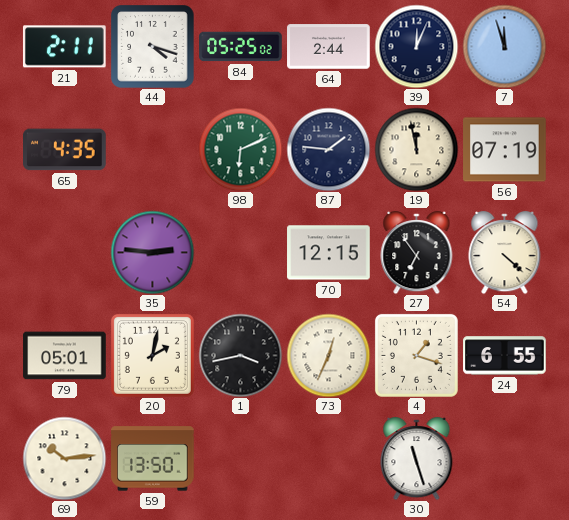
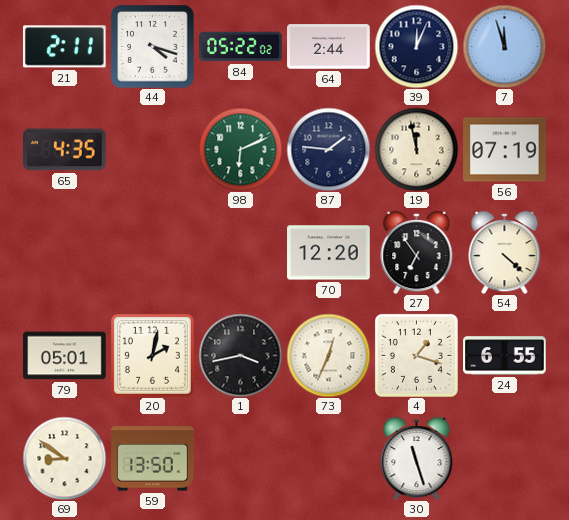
84: 05:25 -> 05:22 (241, 47)
35: 2:46 -> none (152, 252)
70: 12:15 -> 12:20 (329, 253)
69: 10:14 -> 8:51 (64, 458)
